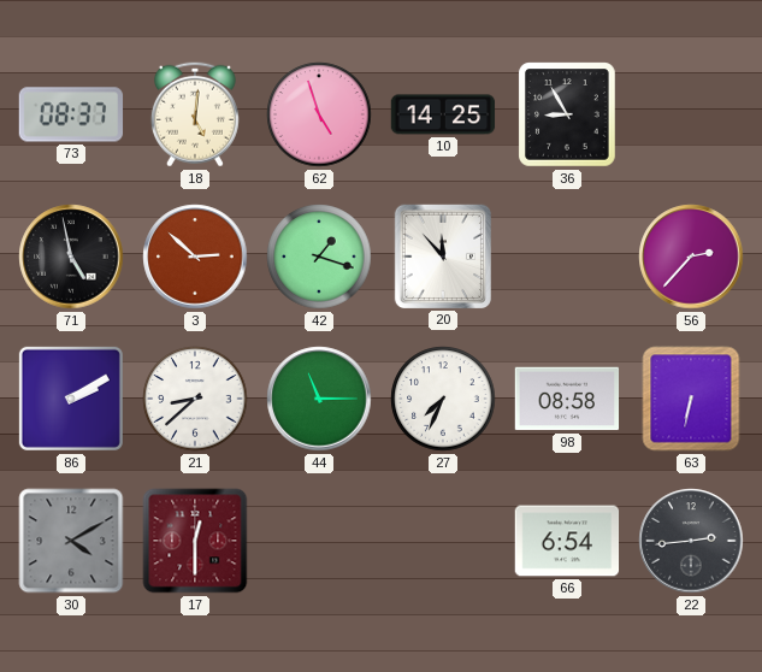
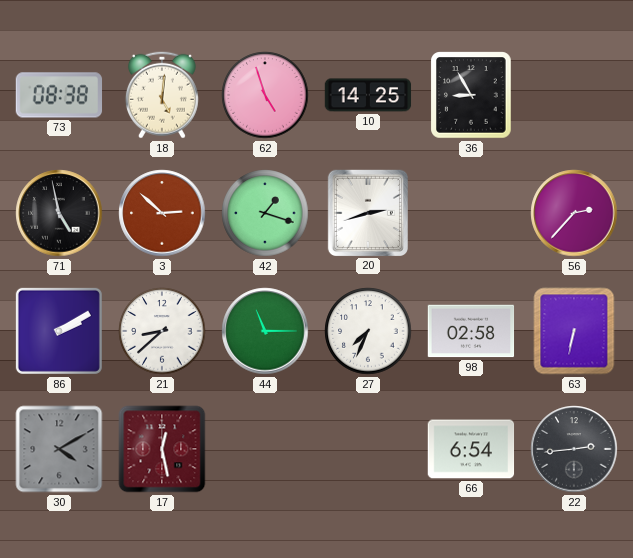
73: 08:37 -> 08:38 (59, 95)
20: 11:53 -> 2:42 (367, 212)
98: 08:58 -> 02:58 (471, 331)
17: 12:30 -> 12:28 (162, 449)
